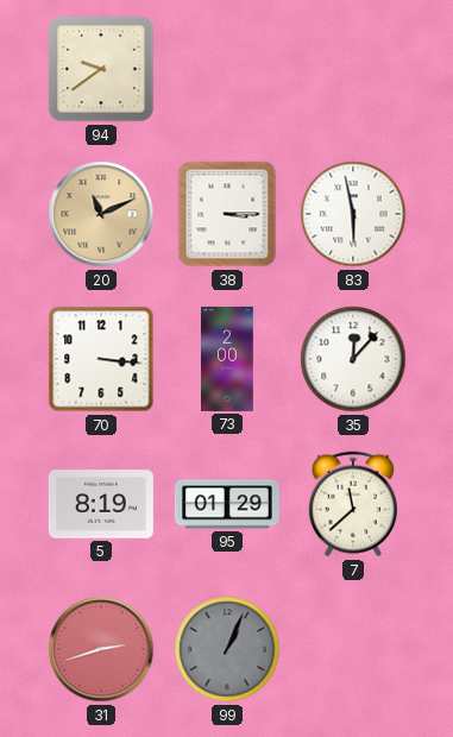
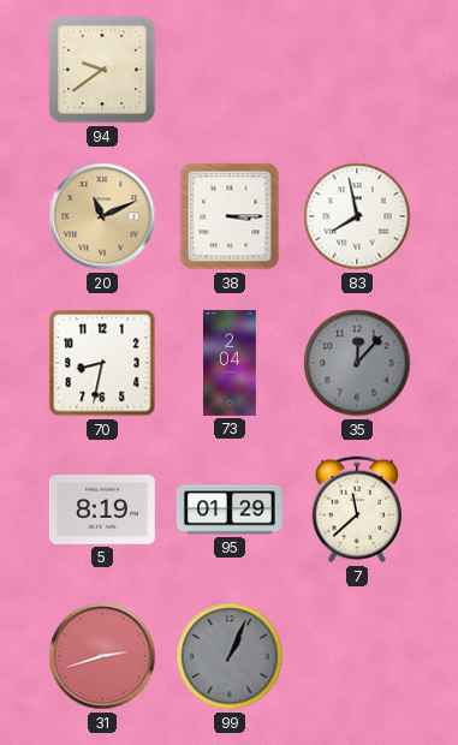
83: 5:58 -> 7:58 (357, 216)
70: 3:16 -> 8:32 (102, 363)
73: 2:00 -> 2:04 (231, 363)
35 dial: white -> grey (357, 363)
